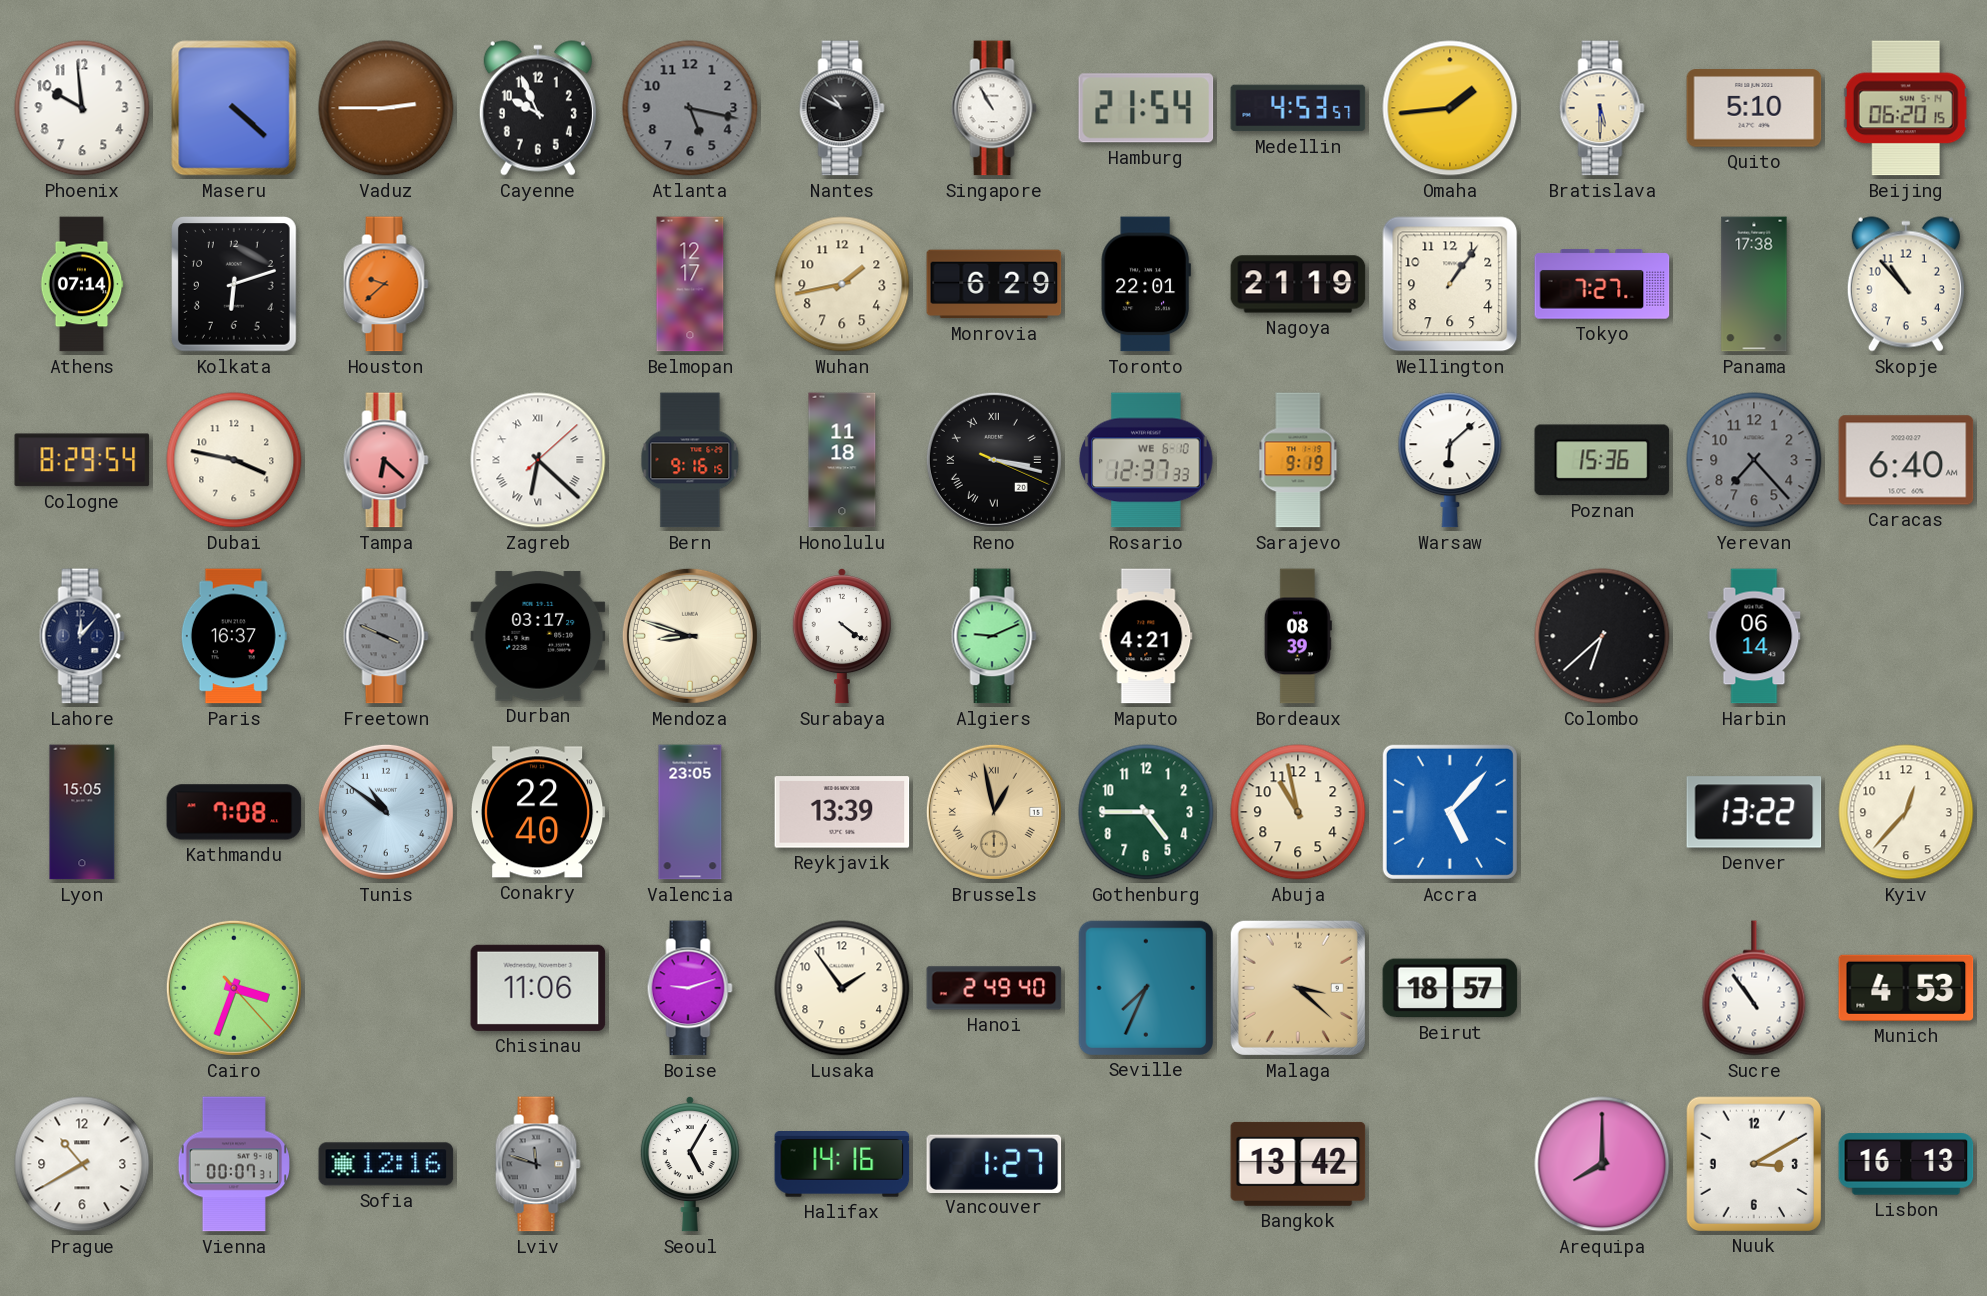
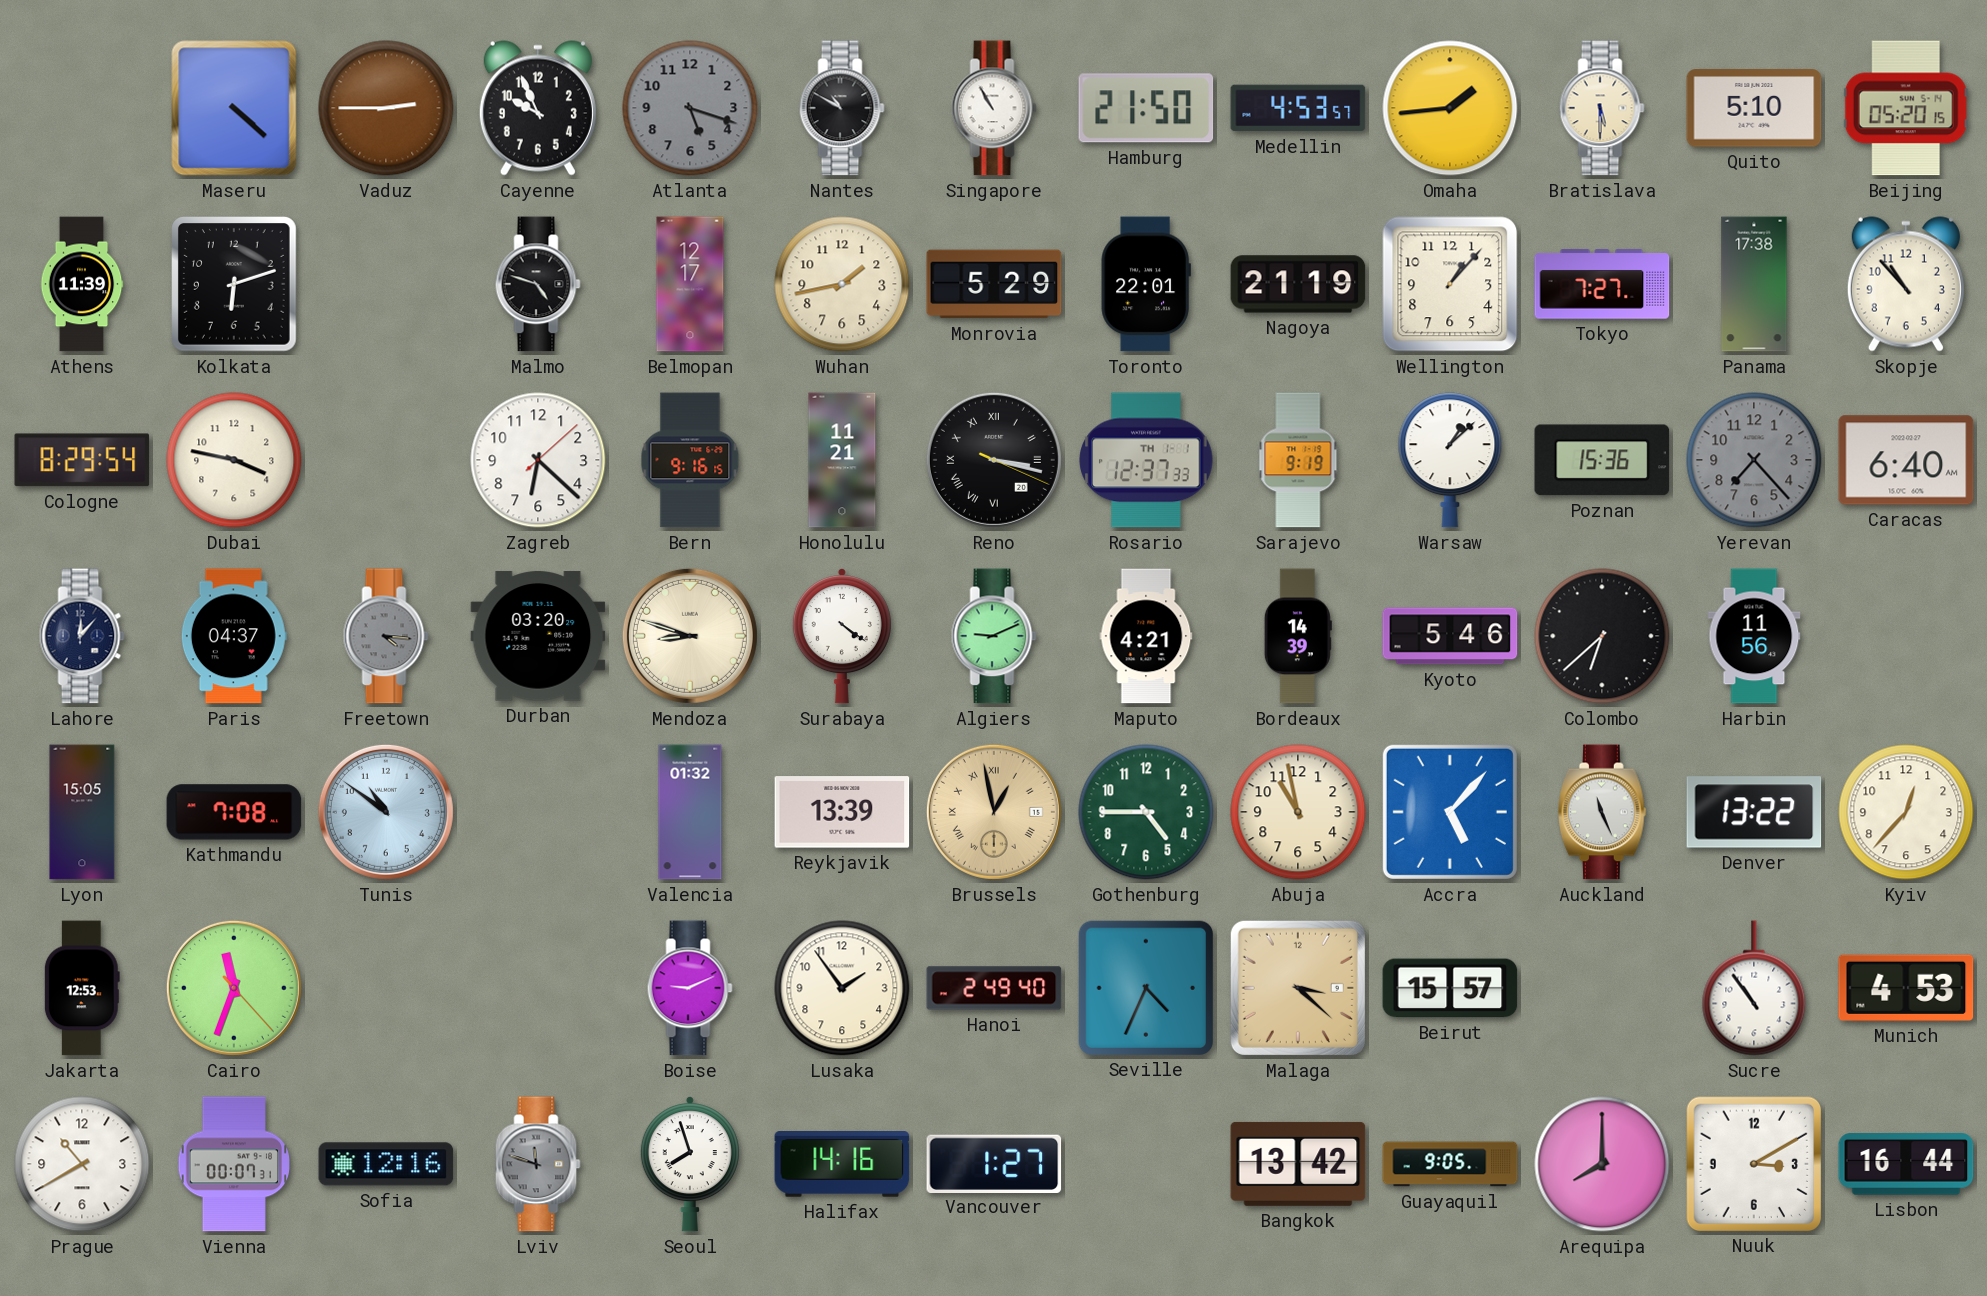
Phoenix: 9:59 -> none (82, 108)
Atlanta: 5:17 -> 5:18 (690, 108)
Hamburg: 21:54 -> 21:50 (1146, 108)
Beijing: 06:20 -> 05:20 (1906, 108)
Athens: 07:14 -> 11:39 (82, 284)
Houston: 9:38 -> none (386, 284)
Malmo: none -> 4:48 (538, 284)
Monrovia: 6:29 -> 5:29 (994, 284)
Wellington: 1:06 -> 1:07 (1450, 284)
Tampa: 6:22 -> none (386, 460)
Zagreb numerals: Roman -> Arabic (538, 460)
Honolulu: 11:18 -> 11:21 (842, 460)
Rosario date: WE 6-10 -> TH 1-1 (1146, 460)
Warsaw: 6:08 -> 1:08 (1450, 460)
Paris: 16:37 -> 04:37 (234, 636)
Freetown: 3:49 -> 4:16 (386, 636)
Durban: 03:17 -> 03:20 (538, 636)
Bordeaux: 08:39 -> 14:39 (1298, 636)
Kyoto: none -> 5:46 (1450, 636)
Harbin: 06:14 -> 11:56 (1754, 636)
Conakry: 22:40 -> none (538, 812)
Valencia: 23:05 -> 01:32 (690, 812)
Auckland: none -> 11:26 (1603, 812)
Jakarta: none -> 12:53 (82, 988)
Cairo: 3:33 -> 11:33 (234, 988)
Chisinau: 11:06 -> none (538, 988)
Boise: 9:12 -> 9:11 (690, 988)
Seville: 7:34 -> 4:34 (1145, 987)
Beirut: 18:57 -> 15:57 (1450, 988)
Seoul: 5:05 -> 7:57 (690, 1165)
Guayaquil: none -> 9:05 (1450, 1164)
Lisbon: 16:13 -> 16:44 (1906, 1164)
